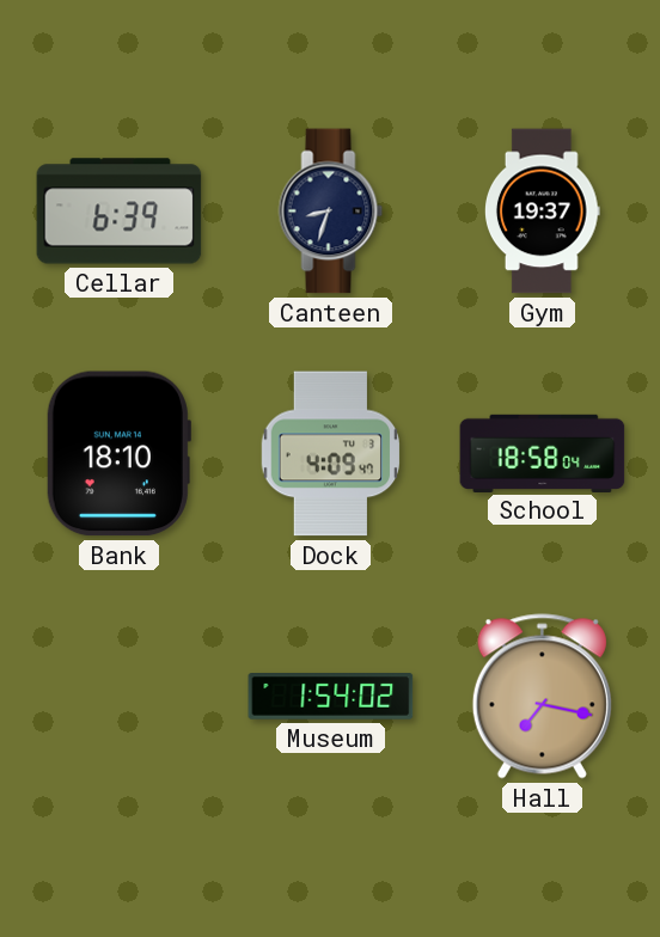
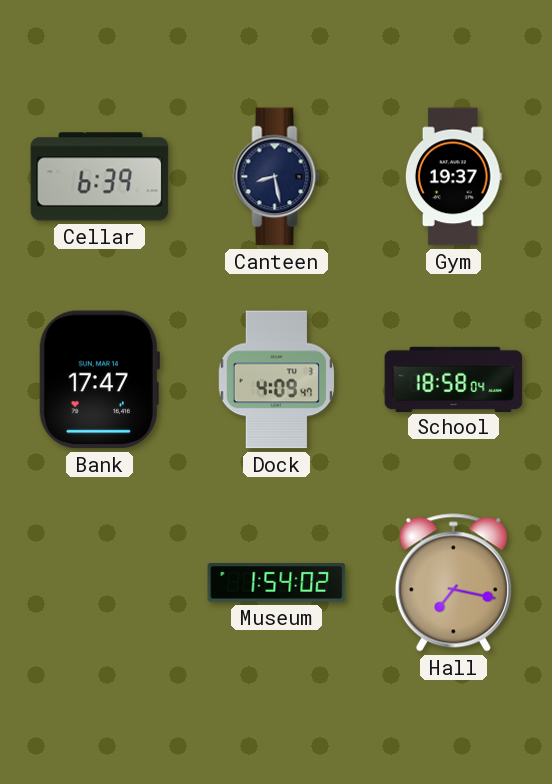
Canteen: 8:33 -> 8:28 (277, 177)
Bank: 18:10 -> 17:47 (99, 380)
